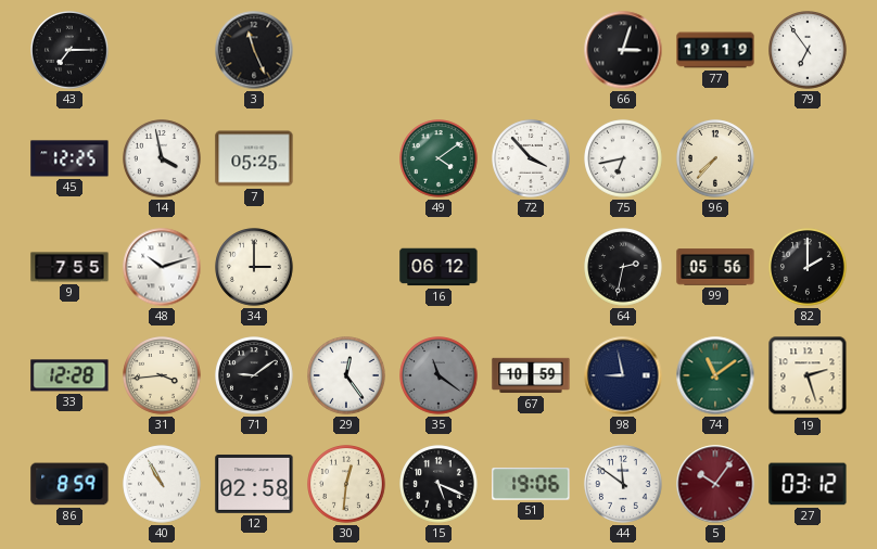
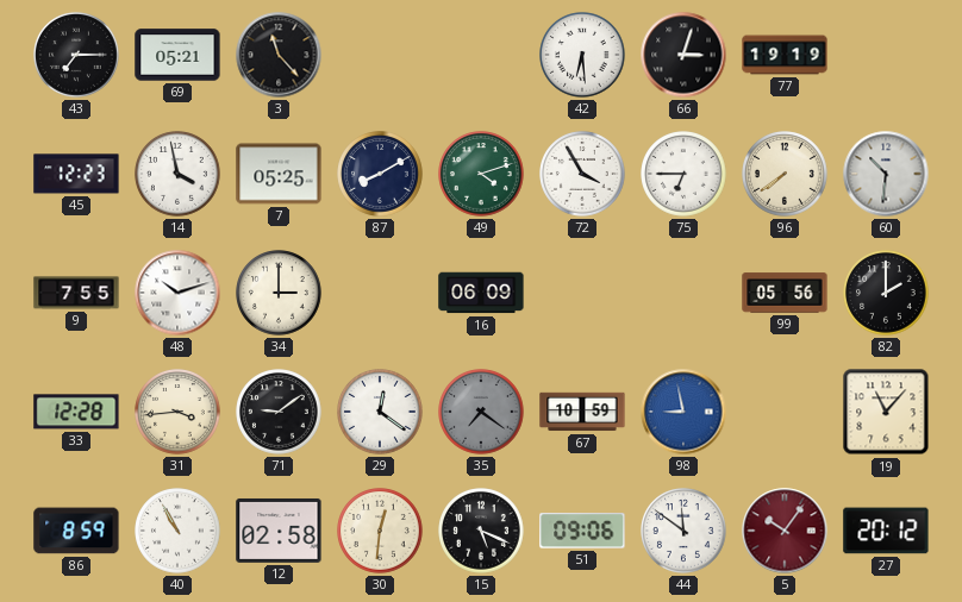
69: none -> 05:21 (177, 55)
3: 11:26 -> 11:23 (279, 55)
42: none -> 6:29 (582, 55)
79: 6:54 -> none (808, 50)
45: 12:25 -> 12:23 (76, 174)
87: none -> 8:10 (380, 174)
49: 4:09 -> 4:12 (481, 174)
72: 3:53 -> 3:55 (582, 174)
75: 6:43 -> 6:45 (683, 174)
96: 7:37 -> 7:39 (785, 174)
60: none -> 10:31 (886, 174)
16: 06:12 -> 06:09 (481, 293)
64: 2:32 -> none (623, 267)
29: 12:24 -> 12:21 (380, 412)
35: 11:21 -> 7:21 (481, 412)
98 dial: navy -> blue (683, 412)
74: 11:09 -> none (715, 375)
19: 2:27 -> 11:07 (886, 412)
51: 19:06 -> 09:06 (582, 531)
27: 03:12 -> 20:12 (886, 531)
